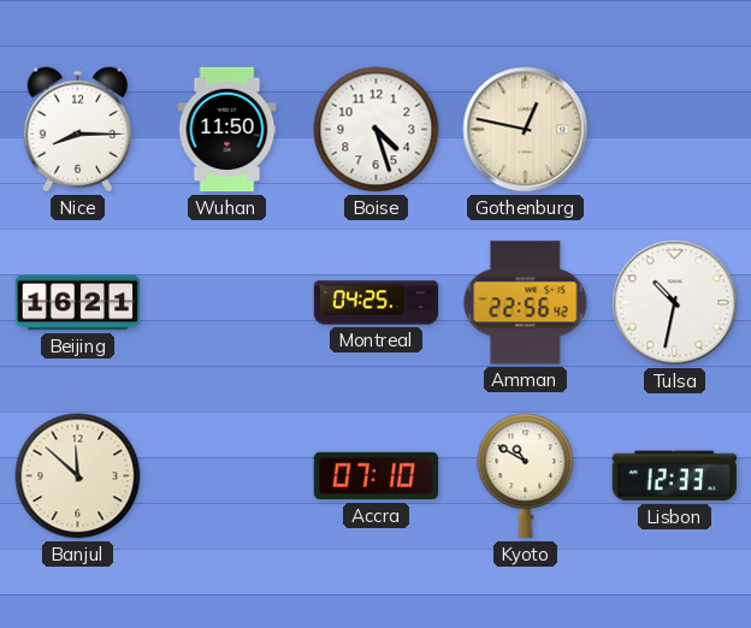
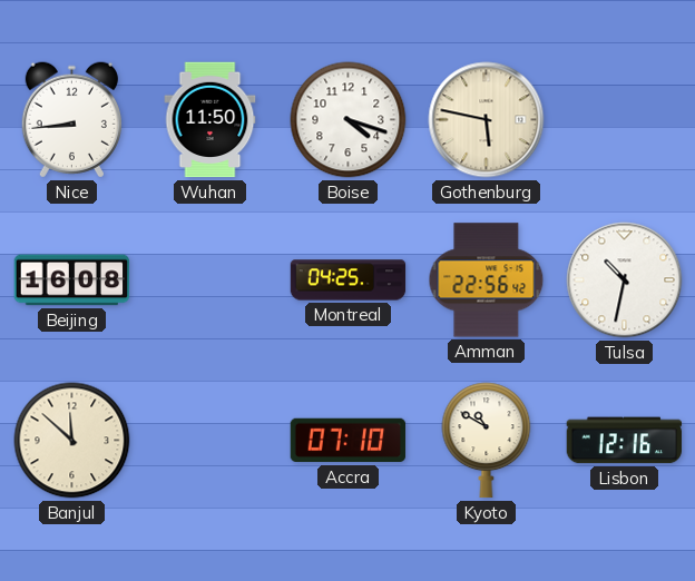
Nice: 8:15 -> 8:44 (71, 120)
Boise: 4:27 -> 4:18 (349, 120)
Gothenburg: 12:47 -> 5:47 (487, 120)
Beijing: 16:21 -> 16:08 (72, 280)
Lisbon: 12:33 -> 12:16 (625, 441)
